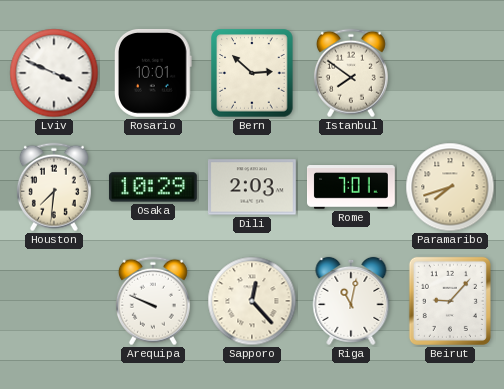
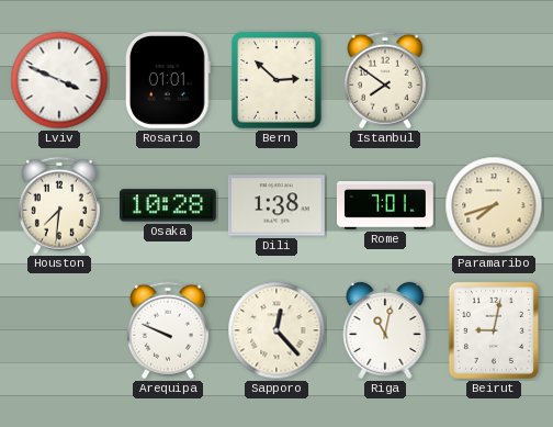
Rosario: 10:01 -> 01:01 (168, 80)
Osaka: 10:29 -> 10:28 (168, 205)
Dili: 2:03 -> 1:38 (276, 205)
Beirut: 9:07 -> 9:02 (494, 330)
